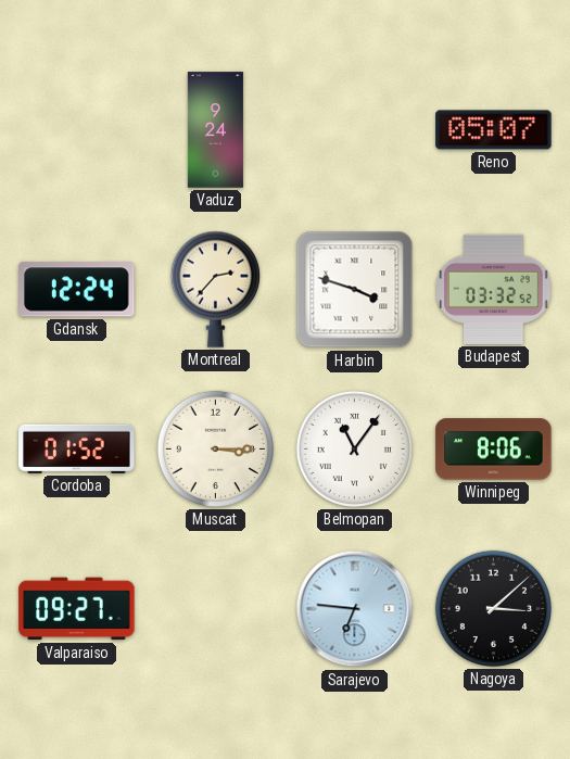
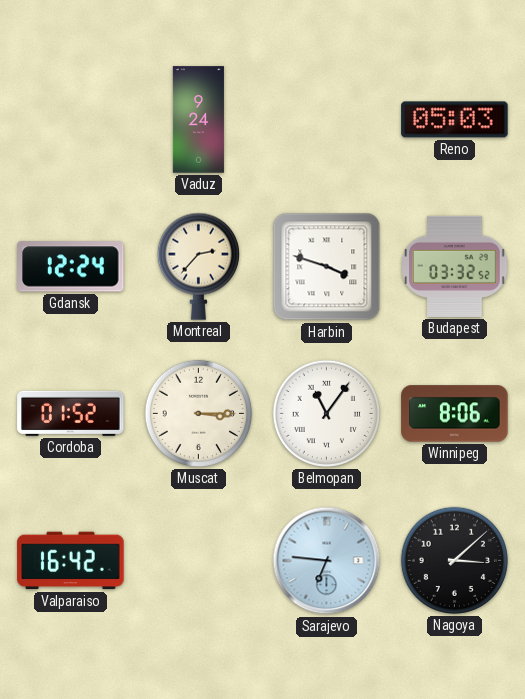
Reno: 05:07 -> 05:03 (455, 120)
Valparaiso: 09:27 -> 16:42 (71, 561)
